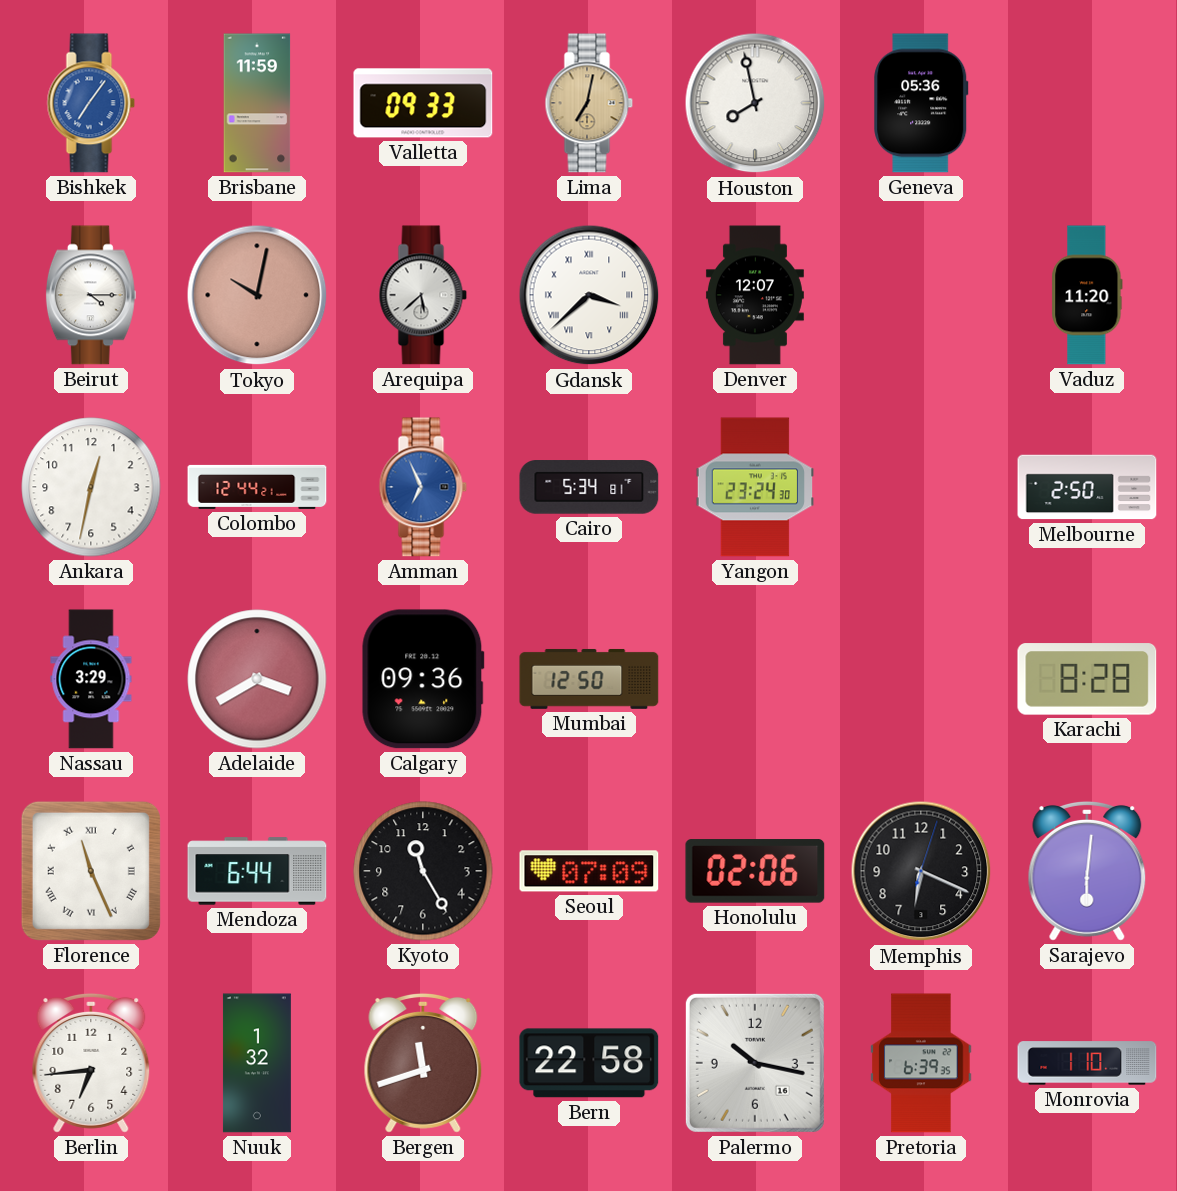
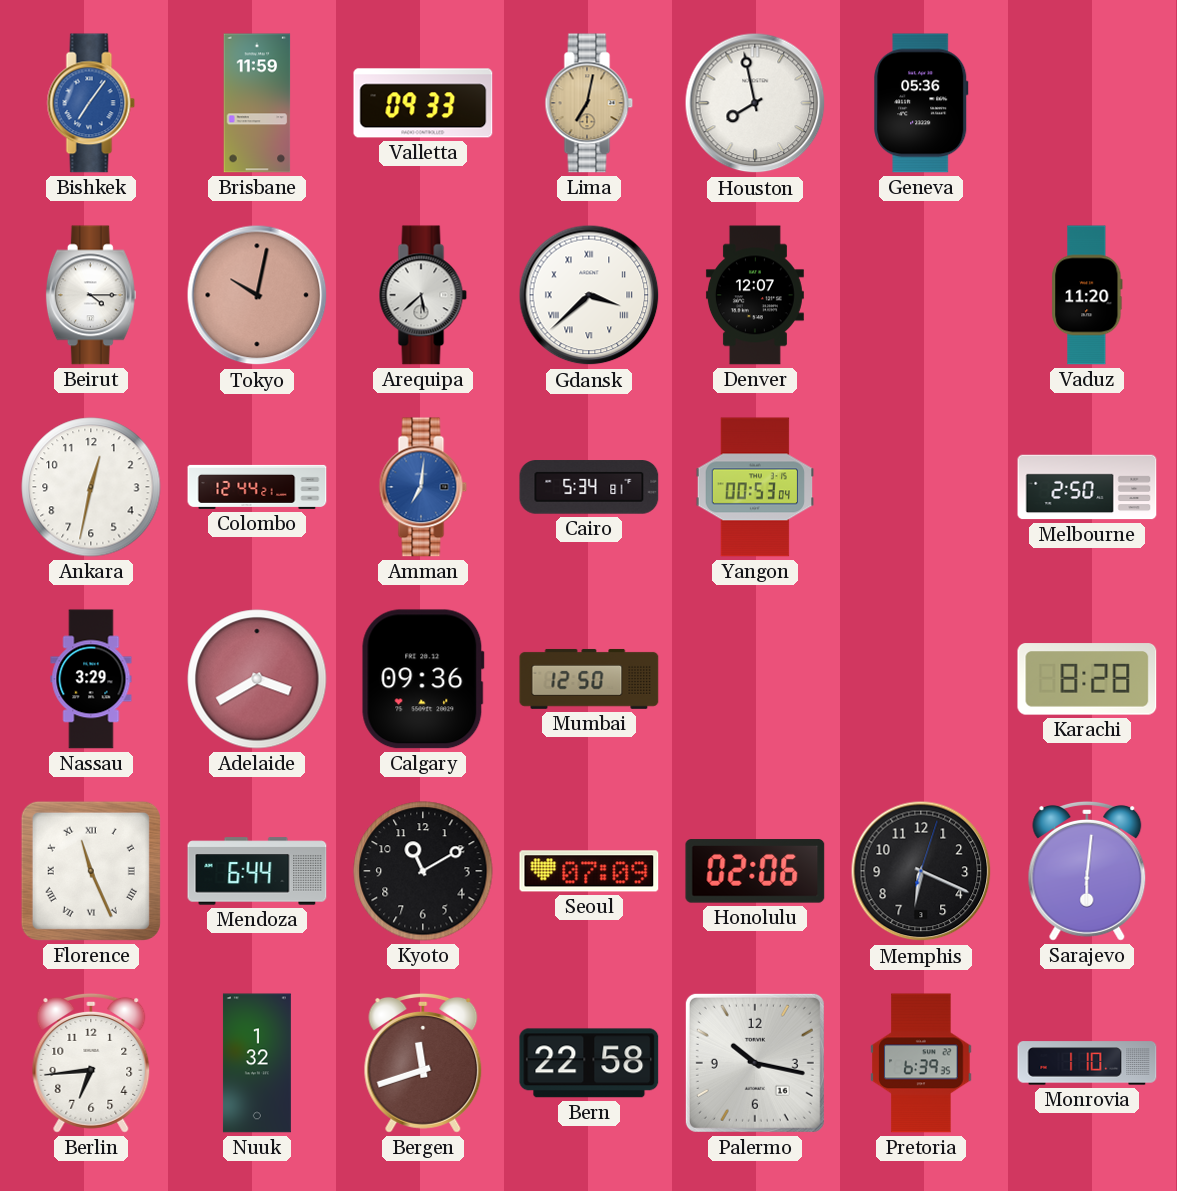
Amman: 6:56 -> 7:01 (423, 487)
Yangon: 23:24 -> 00:53 (754, 487)
Kyoto: 11:25 -> 11:10 (423, 871)
